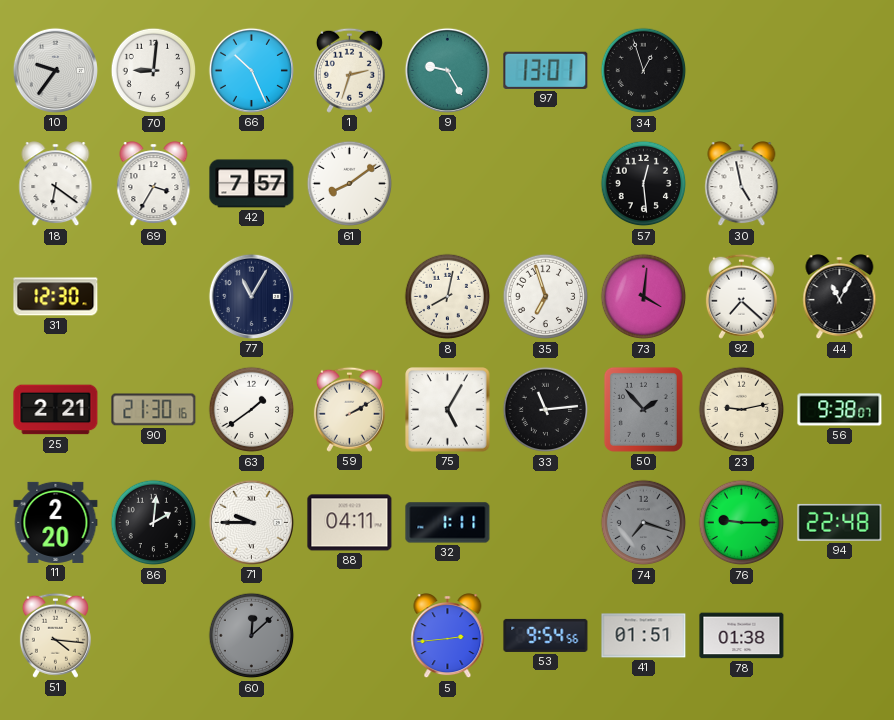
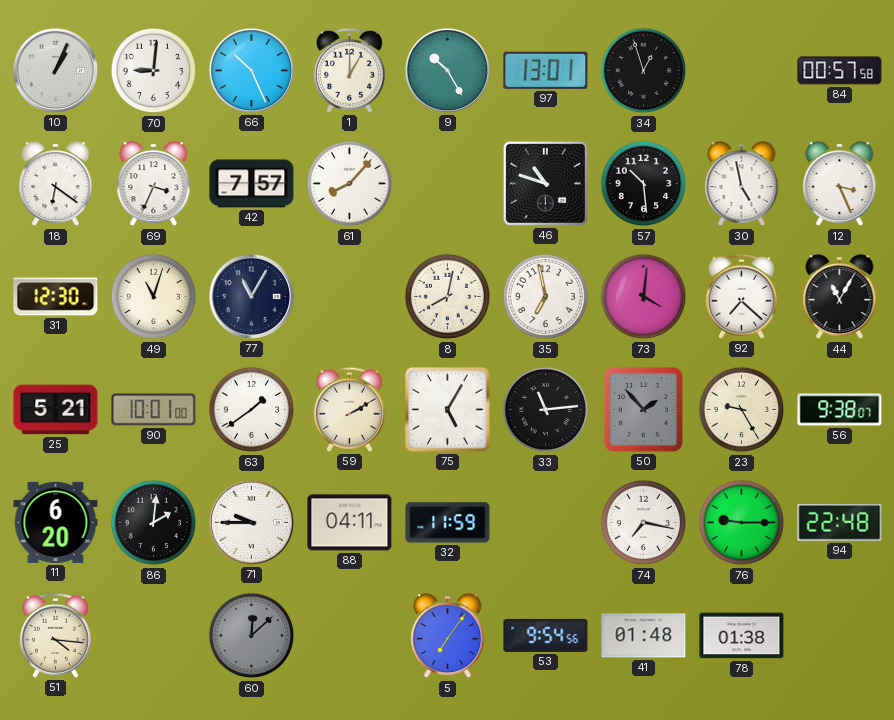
10: 9:36 -> 1:04 (55, 70)
1: 2:33 -> 1:00 (349, 70)
9: 9:25 -> 10:25 (447, 70)
84: none -> 00:57 (840, 71)
69: 3:35 -> 3:34 (154, 184)
61: 8:09 -> 8:07 (350, 184)
46: none -> 10:48 (545, 183)
57: 12:29 -> 10:29 (644, 184)
12: none -> 3:26 (840, 184)
49: none -> 11:03 (154, 297)
35: 6:57 -> 6:58 (546, 297)
25: 2:21 -> 5:21 (56, 410)
90: 21:30 -> 10:01 (154, 410)
23: 9:13 -> 9:25 (742, 410)
11: 2:20 -> 6:20 (56, 522)
32: 1:11 -> 11:59 (448, 523)
74: 7:18 -> 7:17 (644, 523)
74 dial: grey -> white (644, 523)
5: 2:44 -> 7:06 (448, 636)
41: 01:51 -> 01:48 (644, 636)
